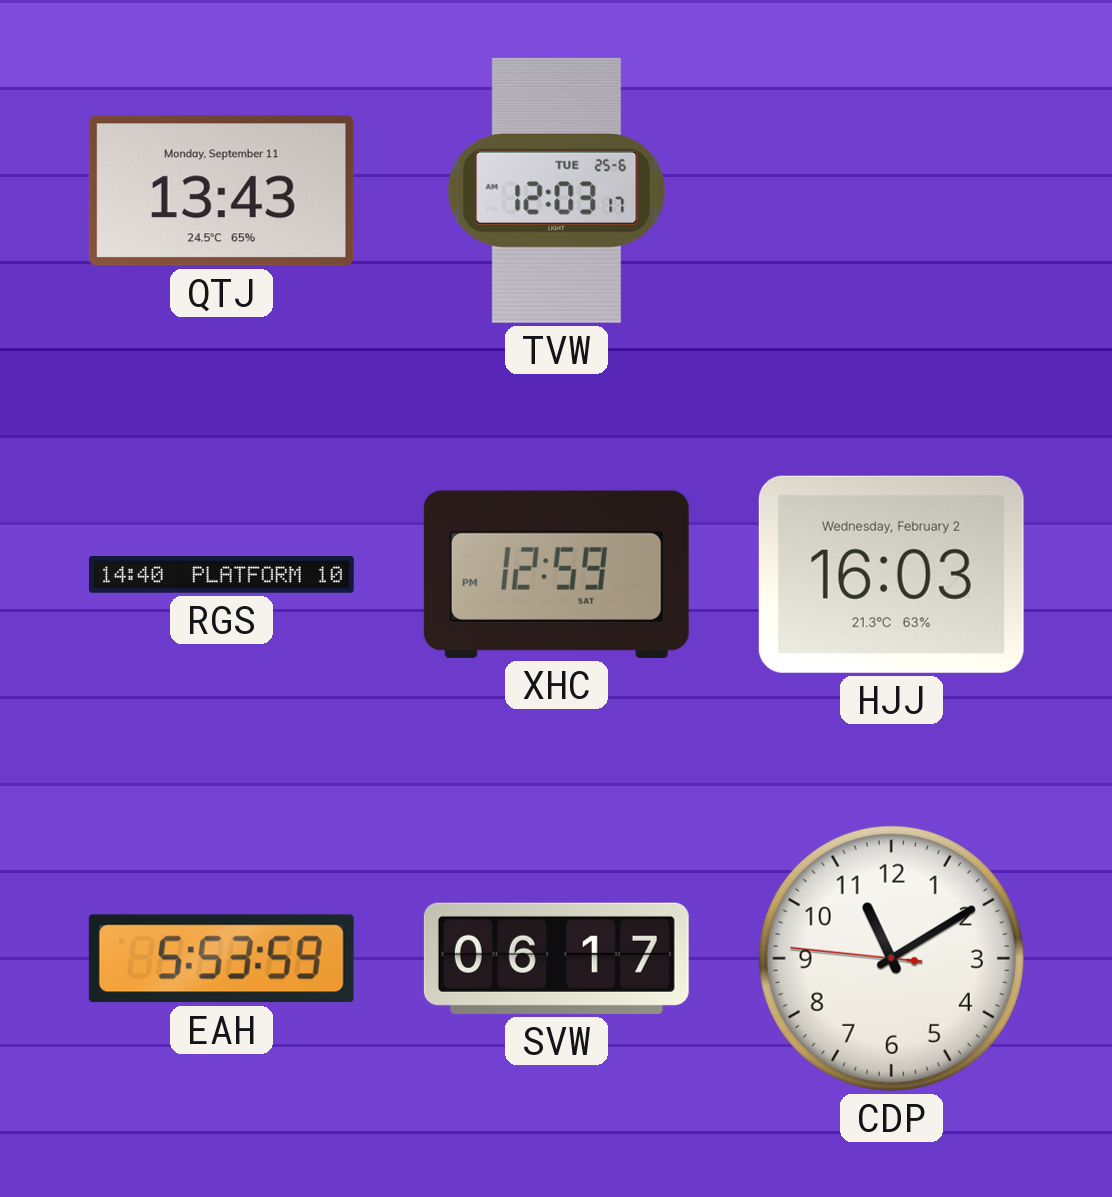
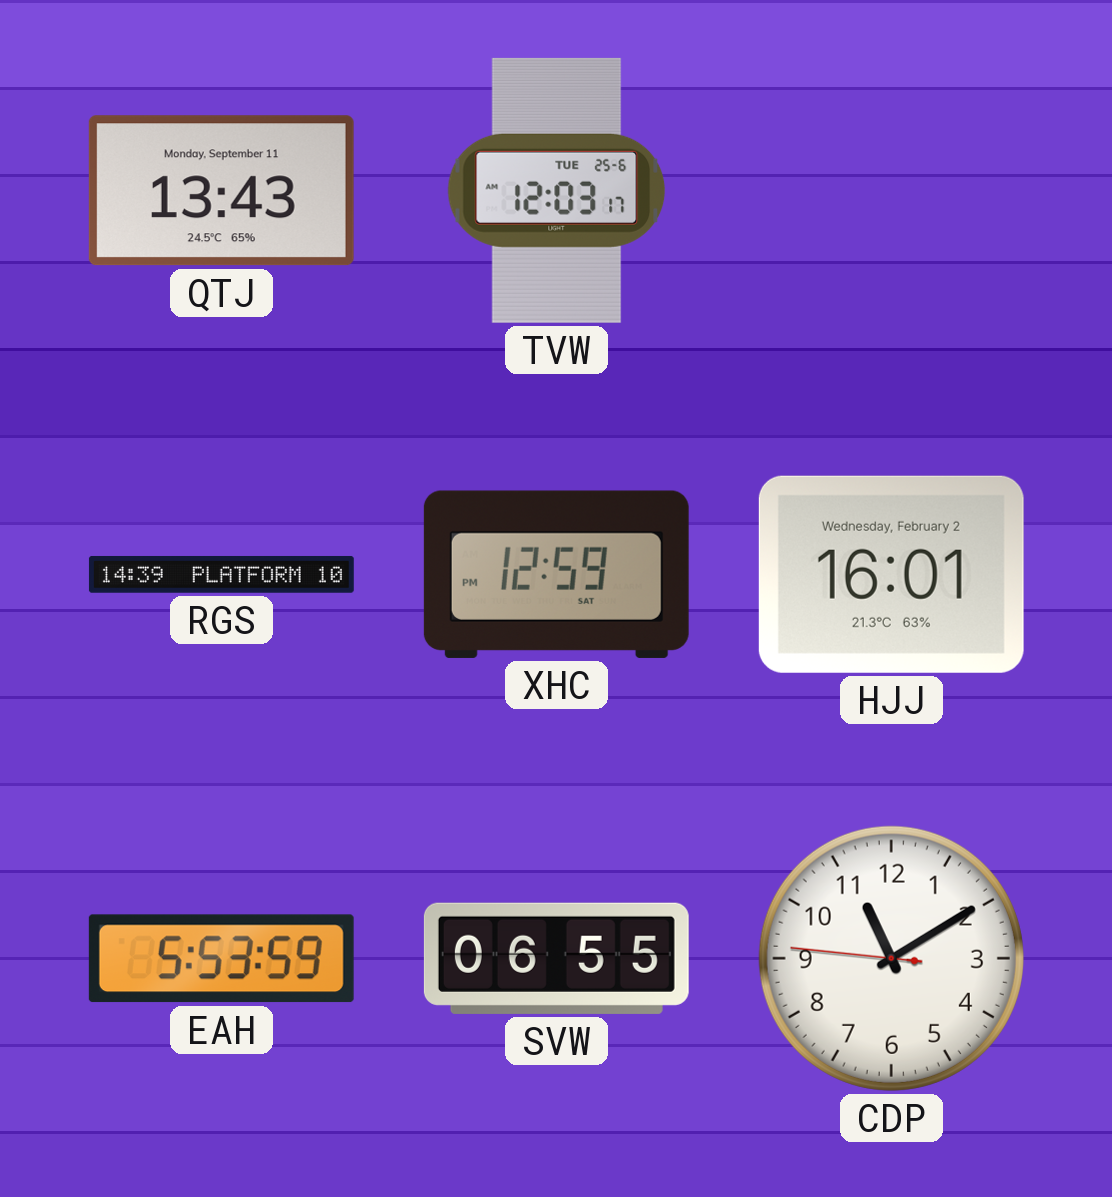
RGS: 14:40 -> 14:39 (221, 574)
HJJ: 16:03 -> 16:01 (891, 574)
SVW: 06:17 -> 06:55 (556, 958)
